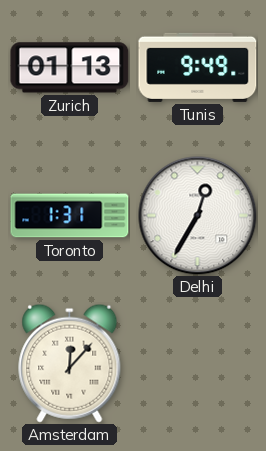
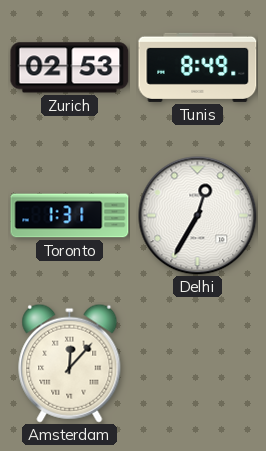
Zurich: 01:13 -> 02:53 (70, 68)
Tunis: 9:49 -> 8:49 (198, 67)
